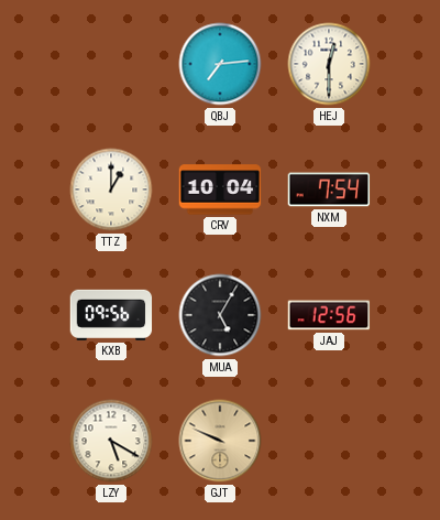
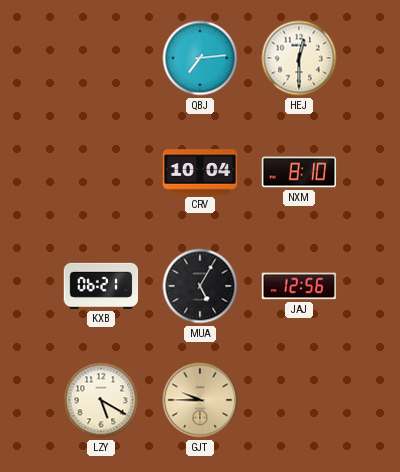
TTZ: 1:00 -> none (111, 189)
NXM: 7:54 -> 8:10 (299, 172)
KXB: 09:56 -> 06:21 (101, 286)
GJT: 9:49 -> 9:45 (200, 400)
